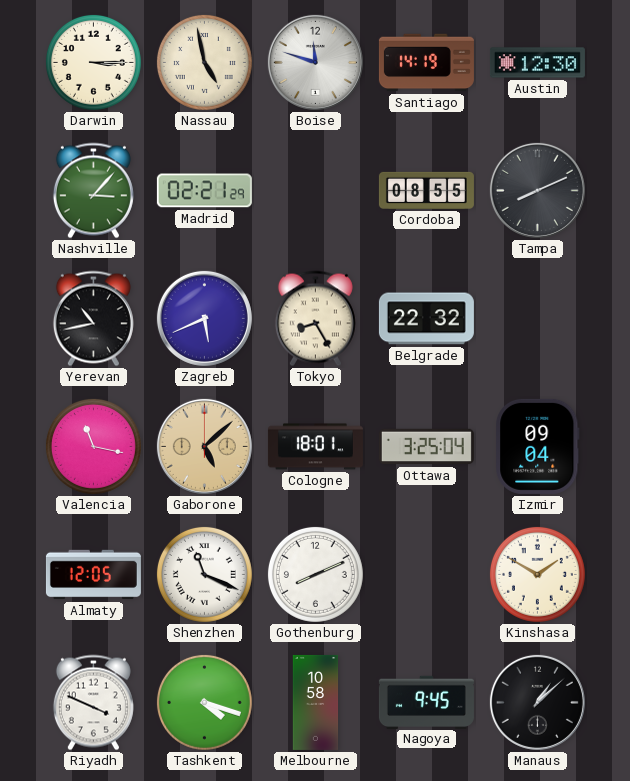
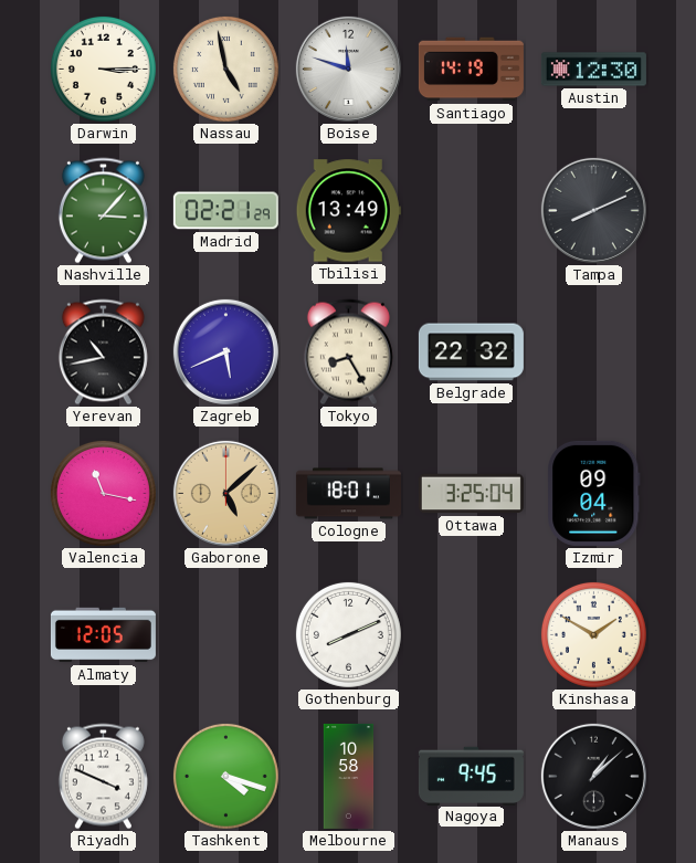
Tbilisi: none -> 13:49 (348, 211)
Cordoba: 08:55 -> none (426, 190)
Shenzhen: 11:19 -> none (204, 574)
